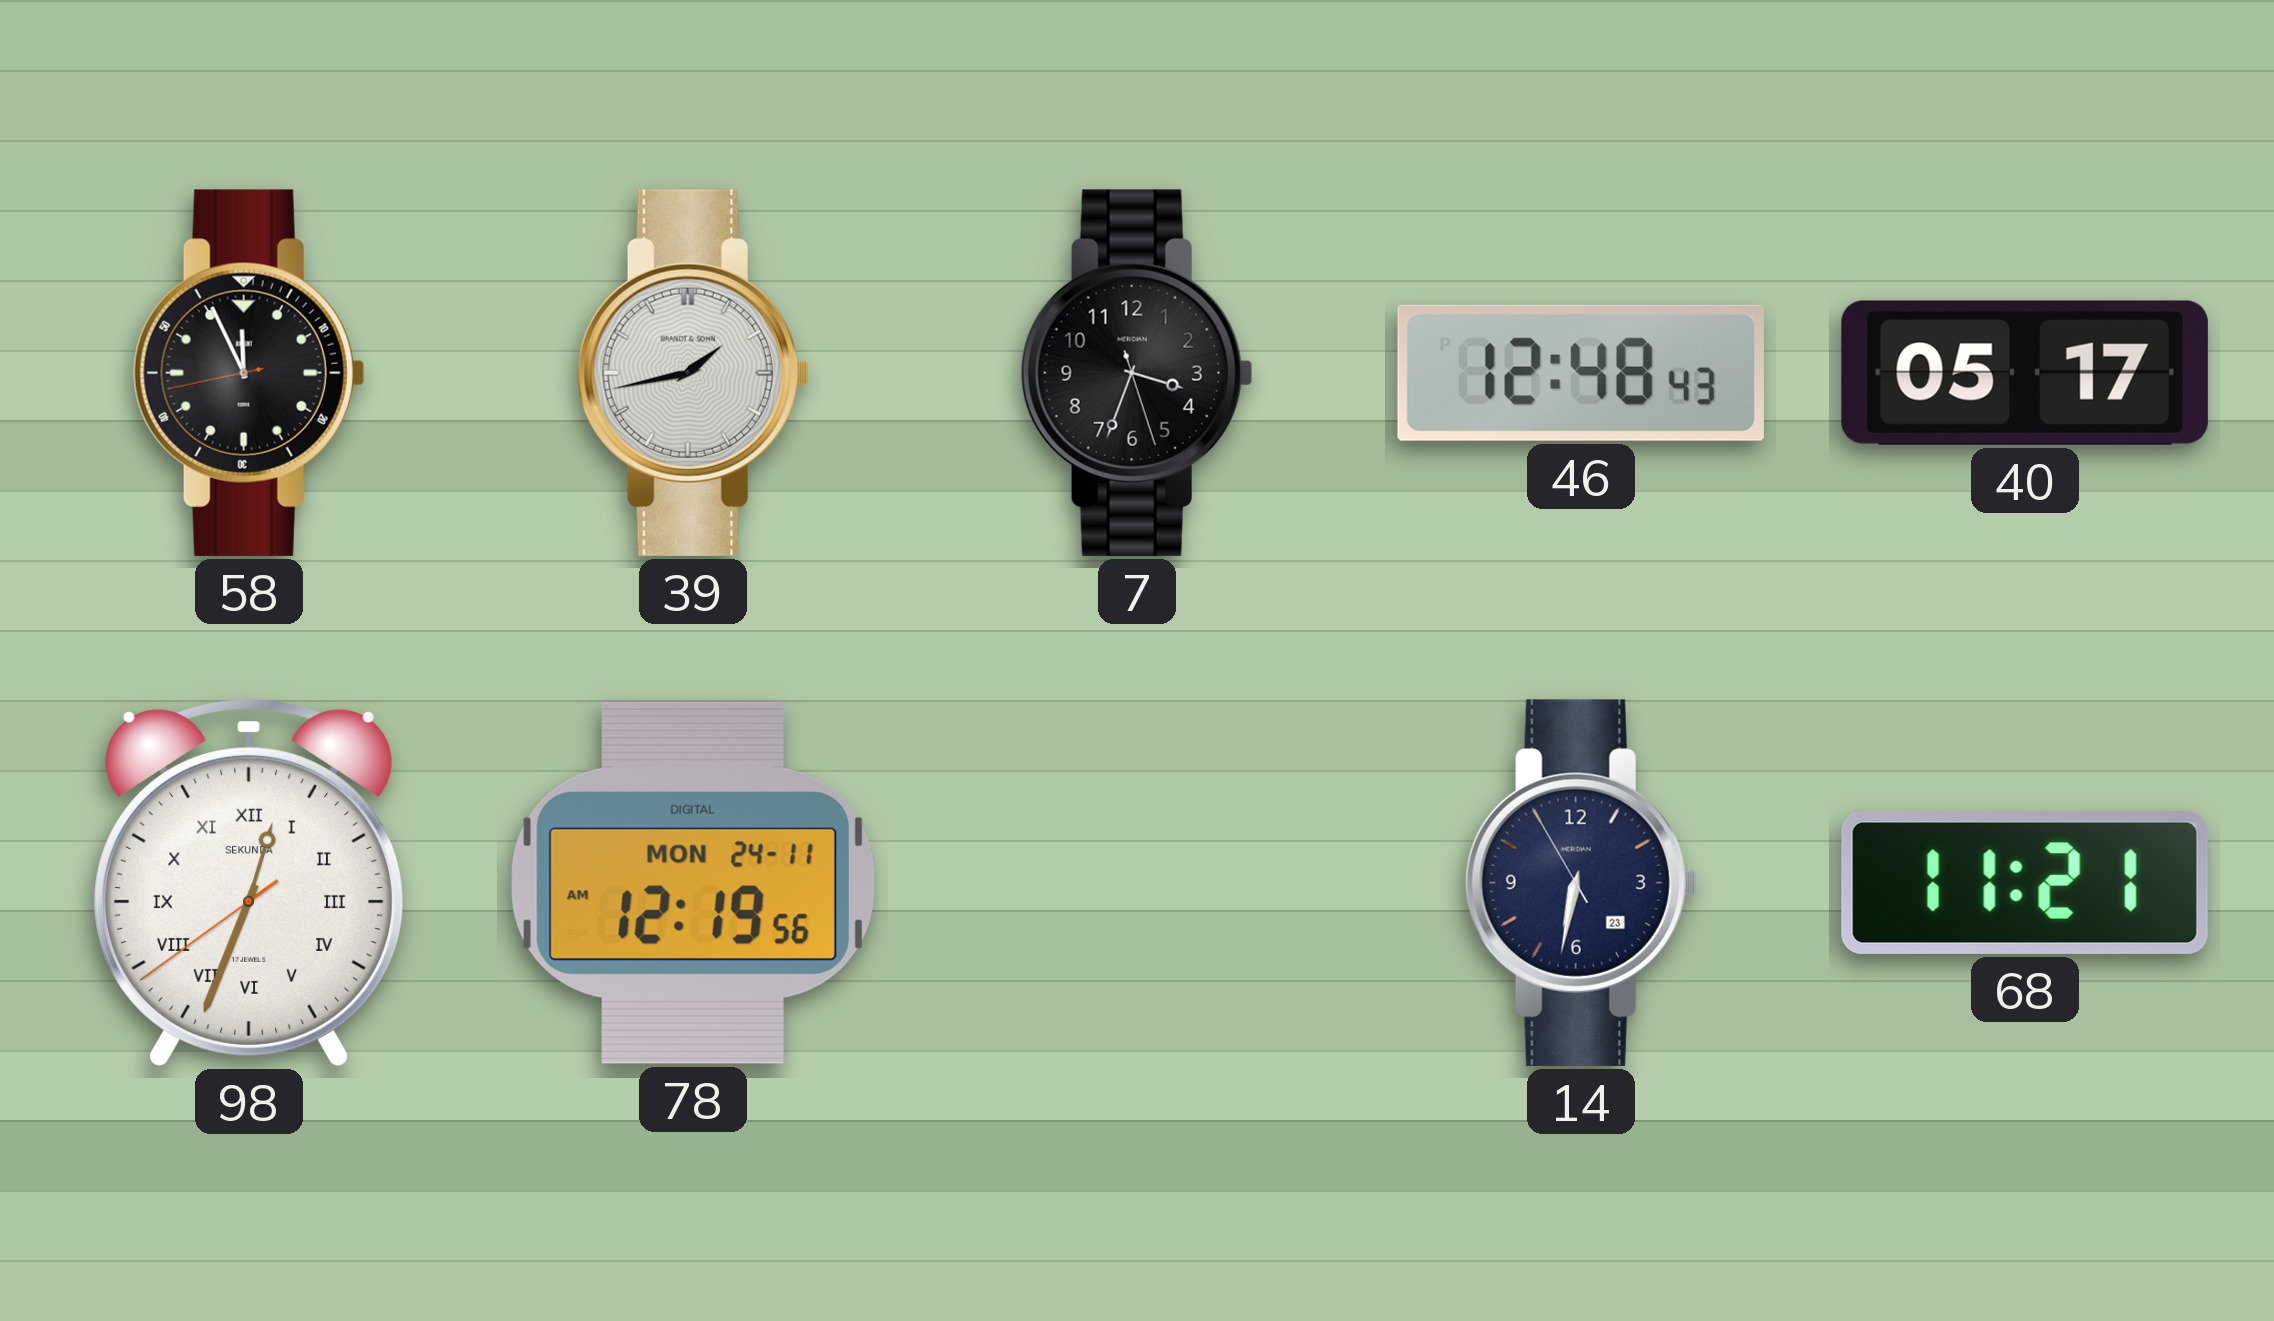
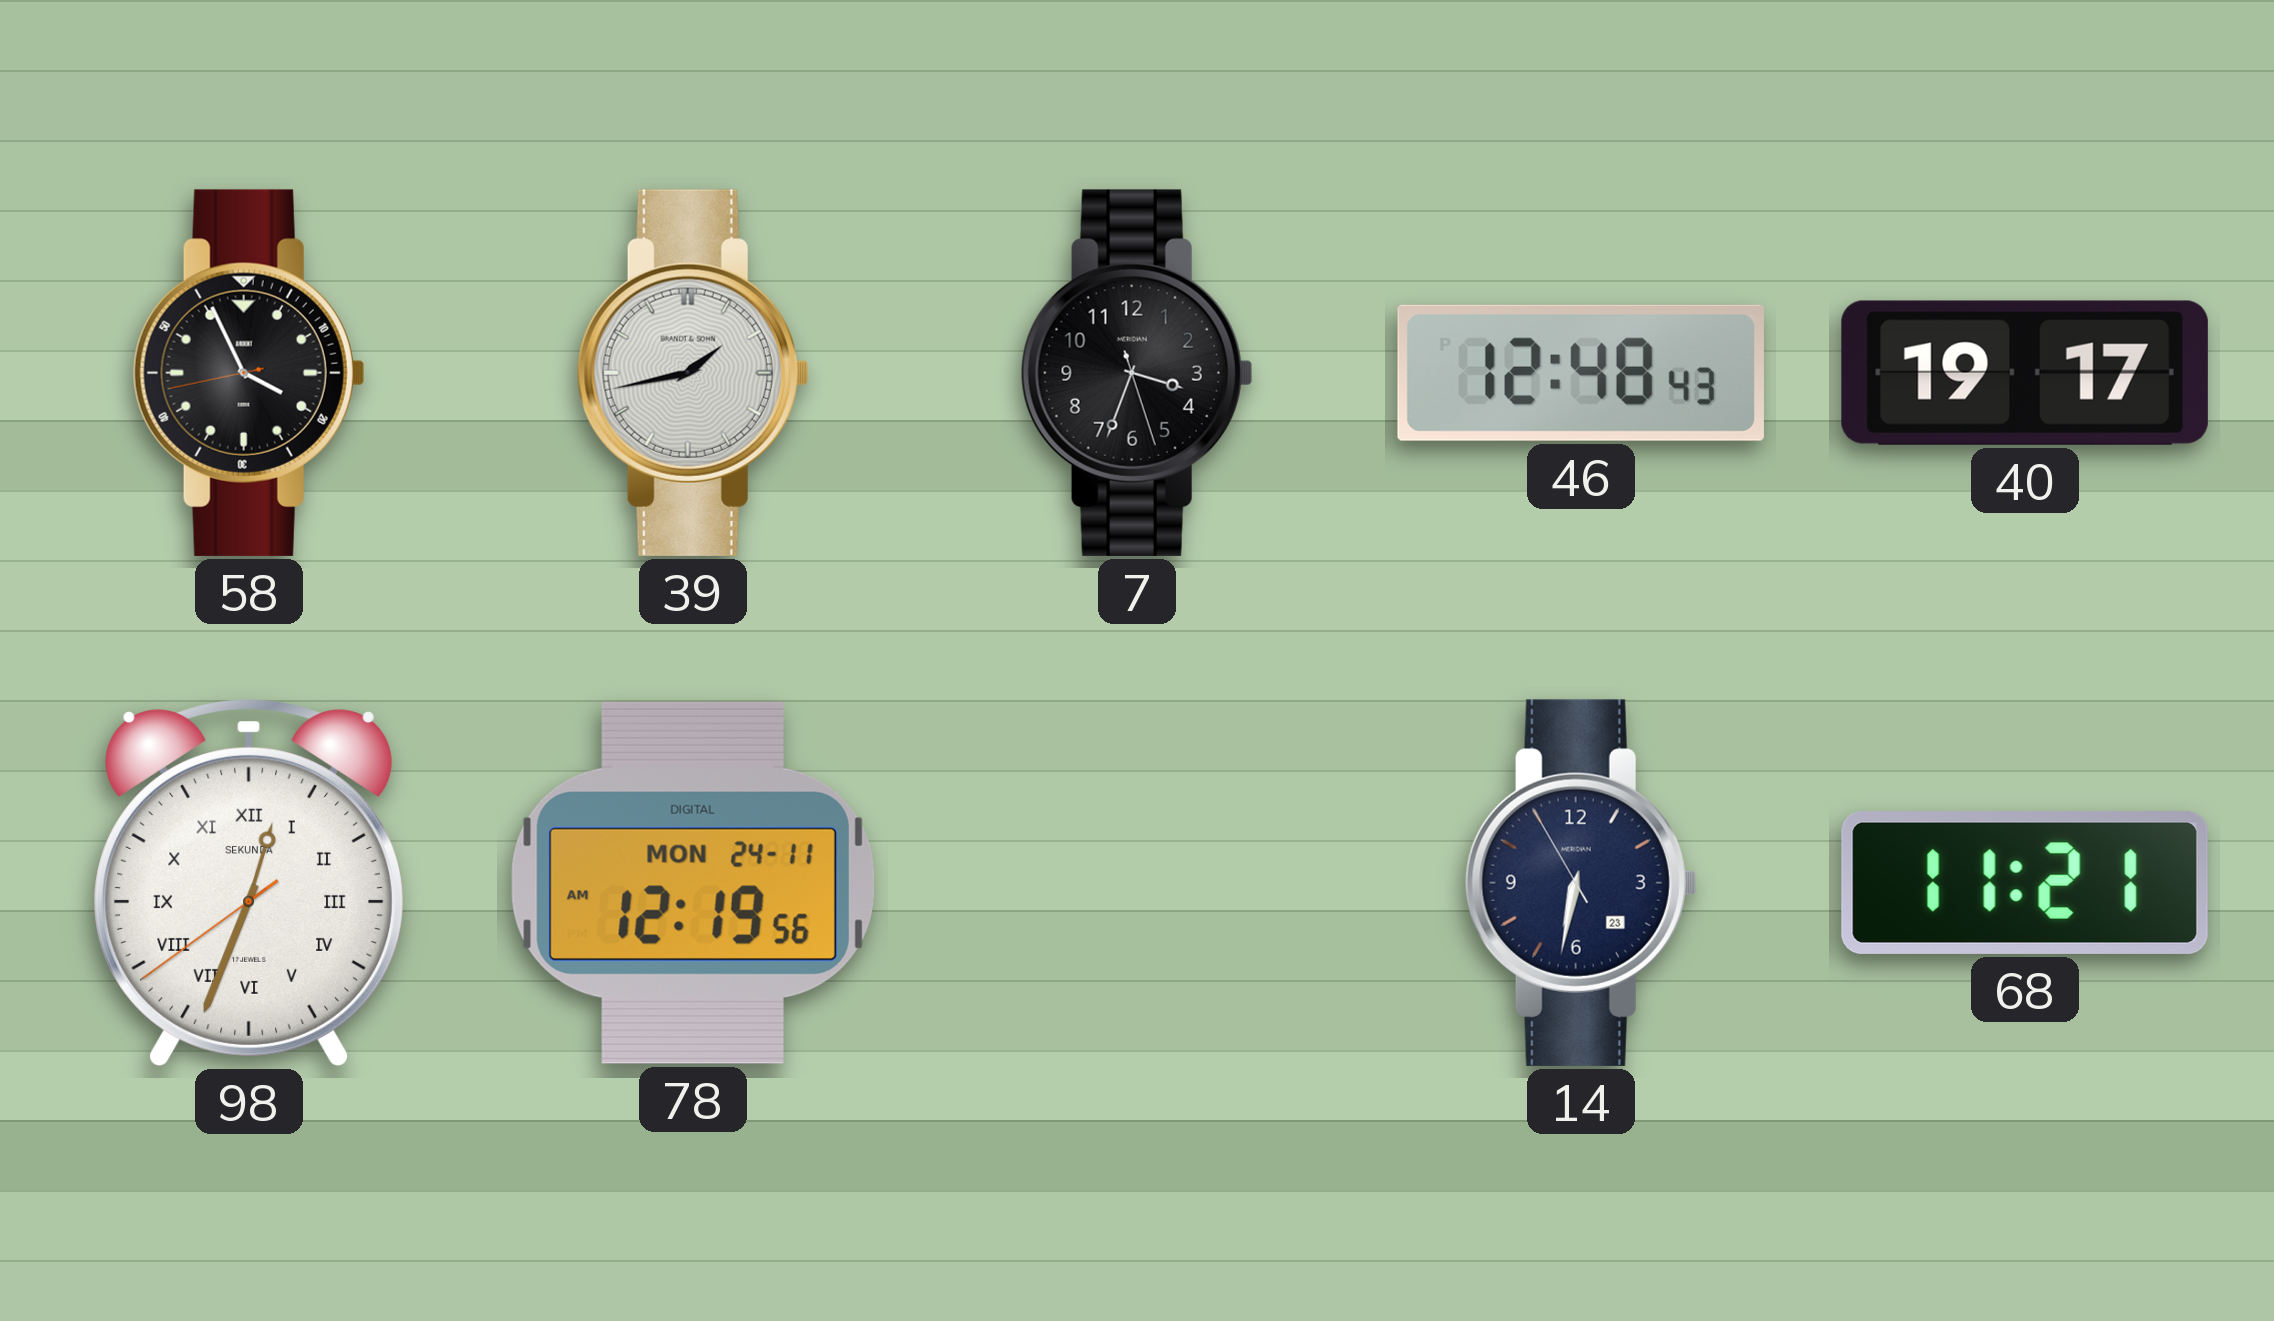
58: 11:55 -> 3:55 (249, 373)
40: 05:17 -> 19:17 (2025, 373)
